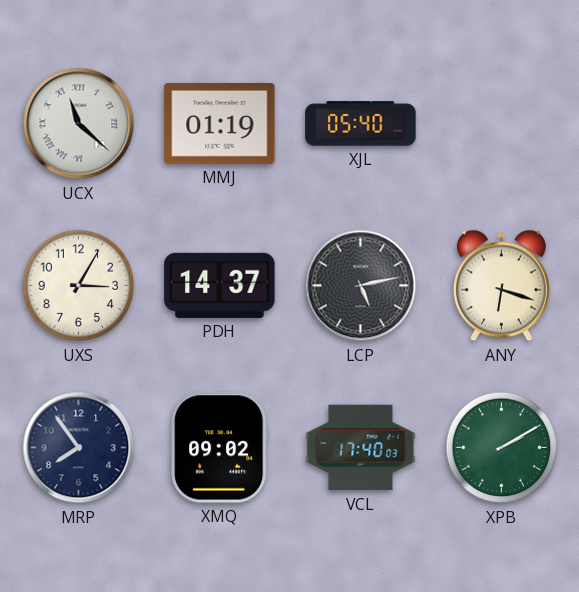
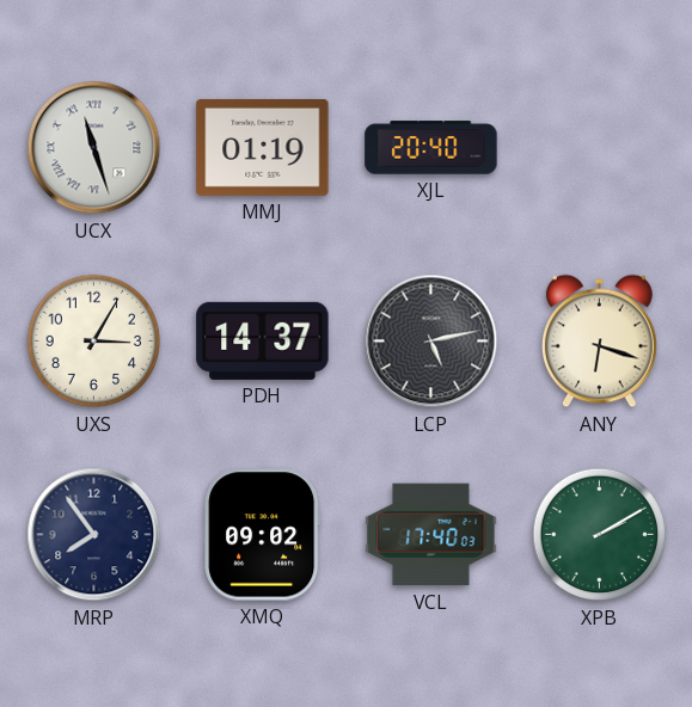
UCX: 11:22 -> 11:27 (94, 148)
XJL: 05:40 -> 20:40 (431, 148)
